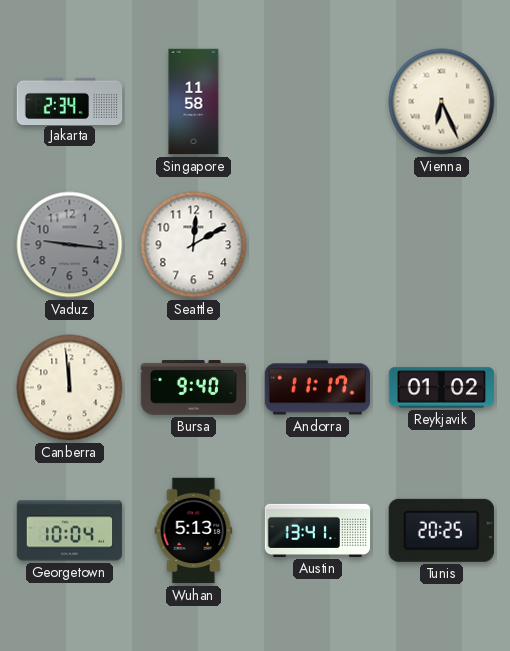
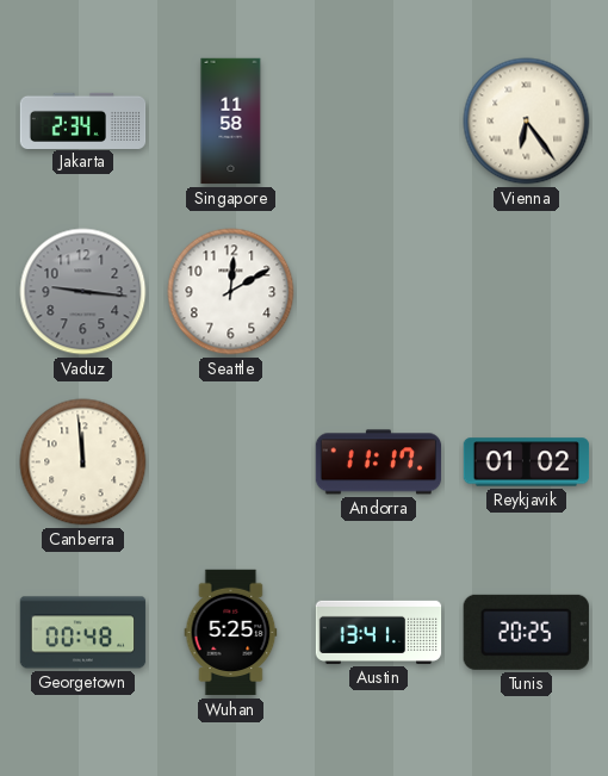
Vienna: 6:26 -> 6:24 (527, 122)
Bursa: 9:40 -> none (194, 388)
Georgetown: 10:04 -> 00:48 (83, 633)
Wuhan: 5:13 -> 5:25 (231, 633)
